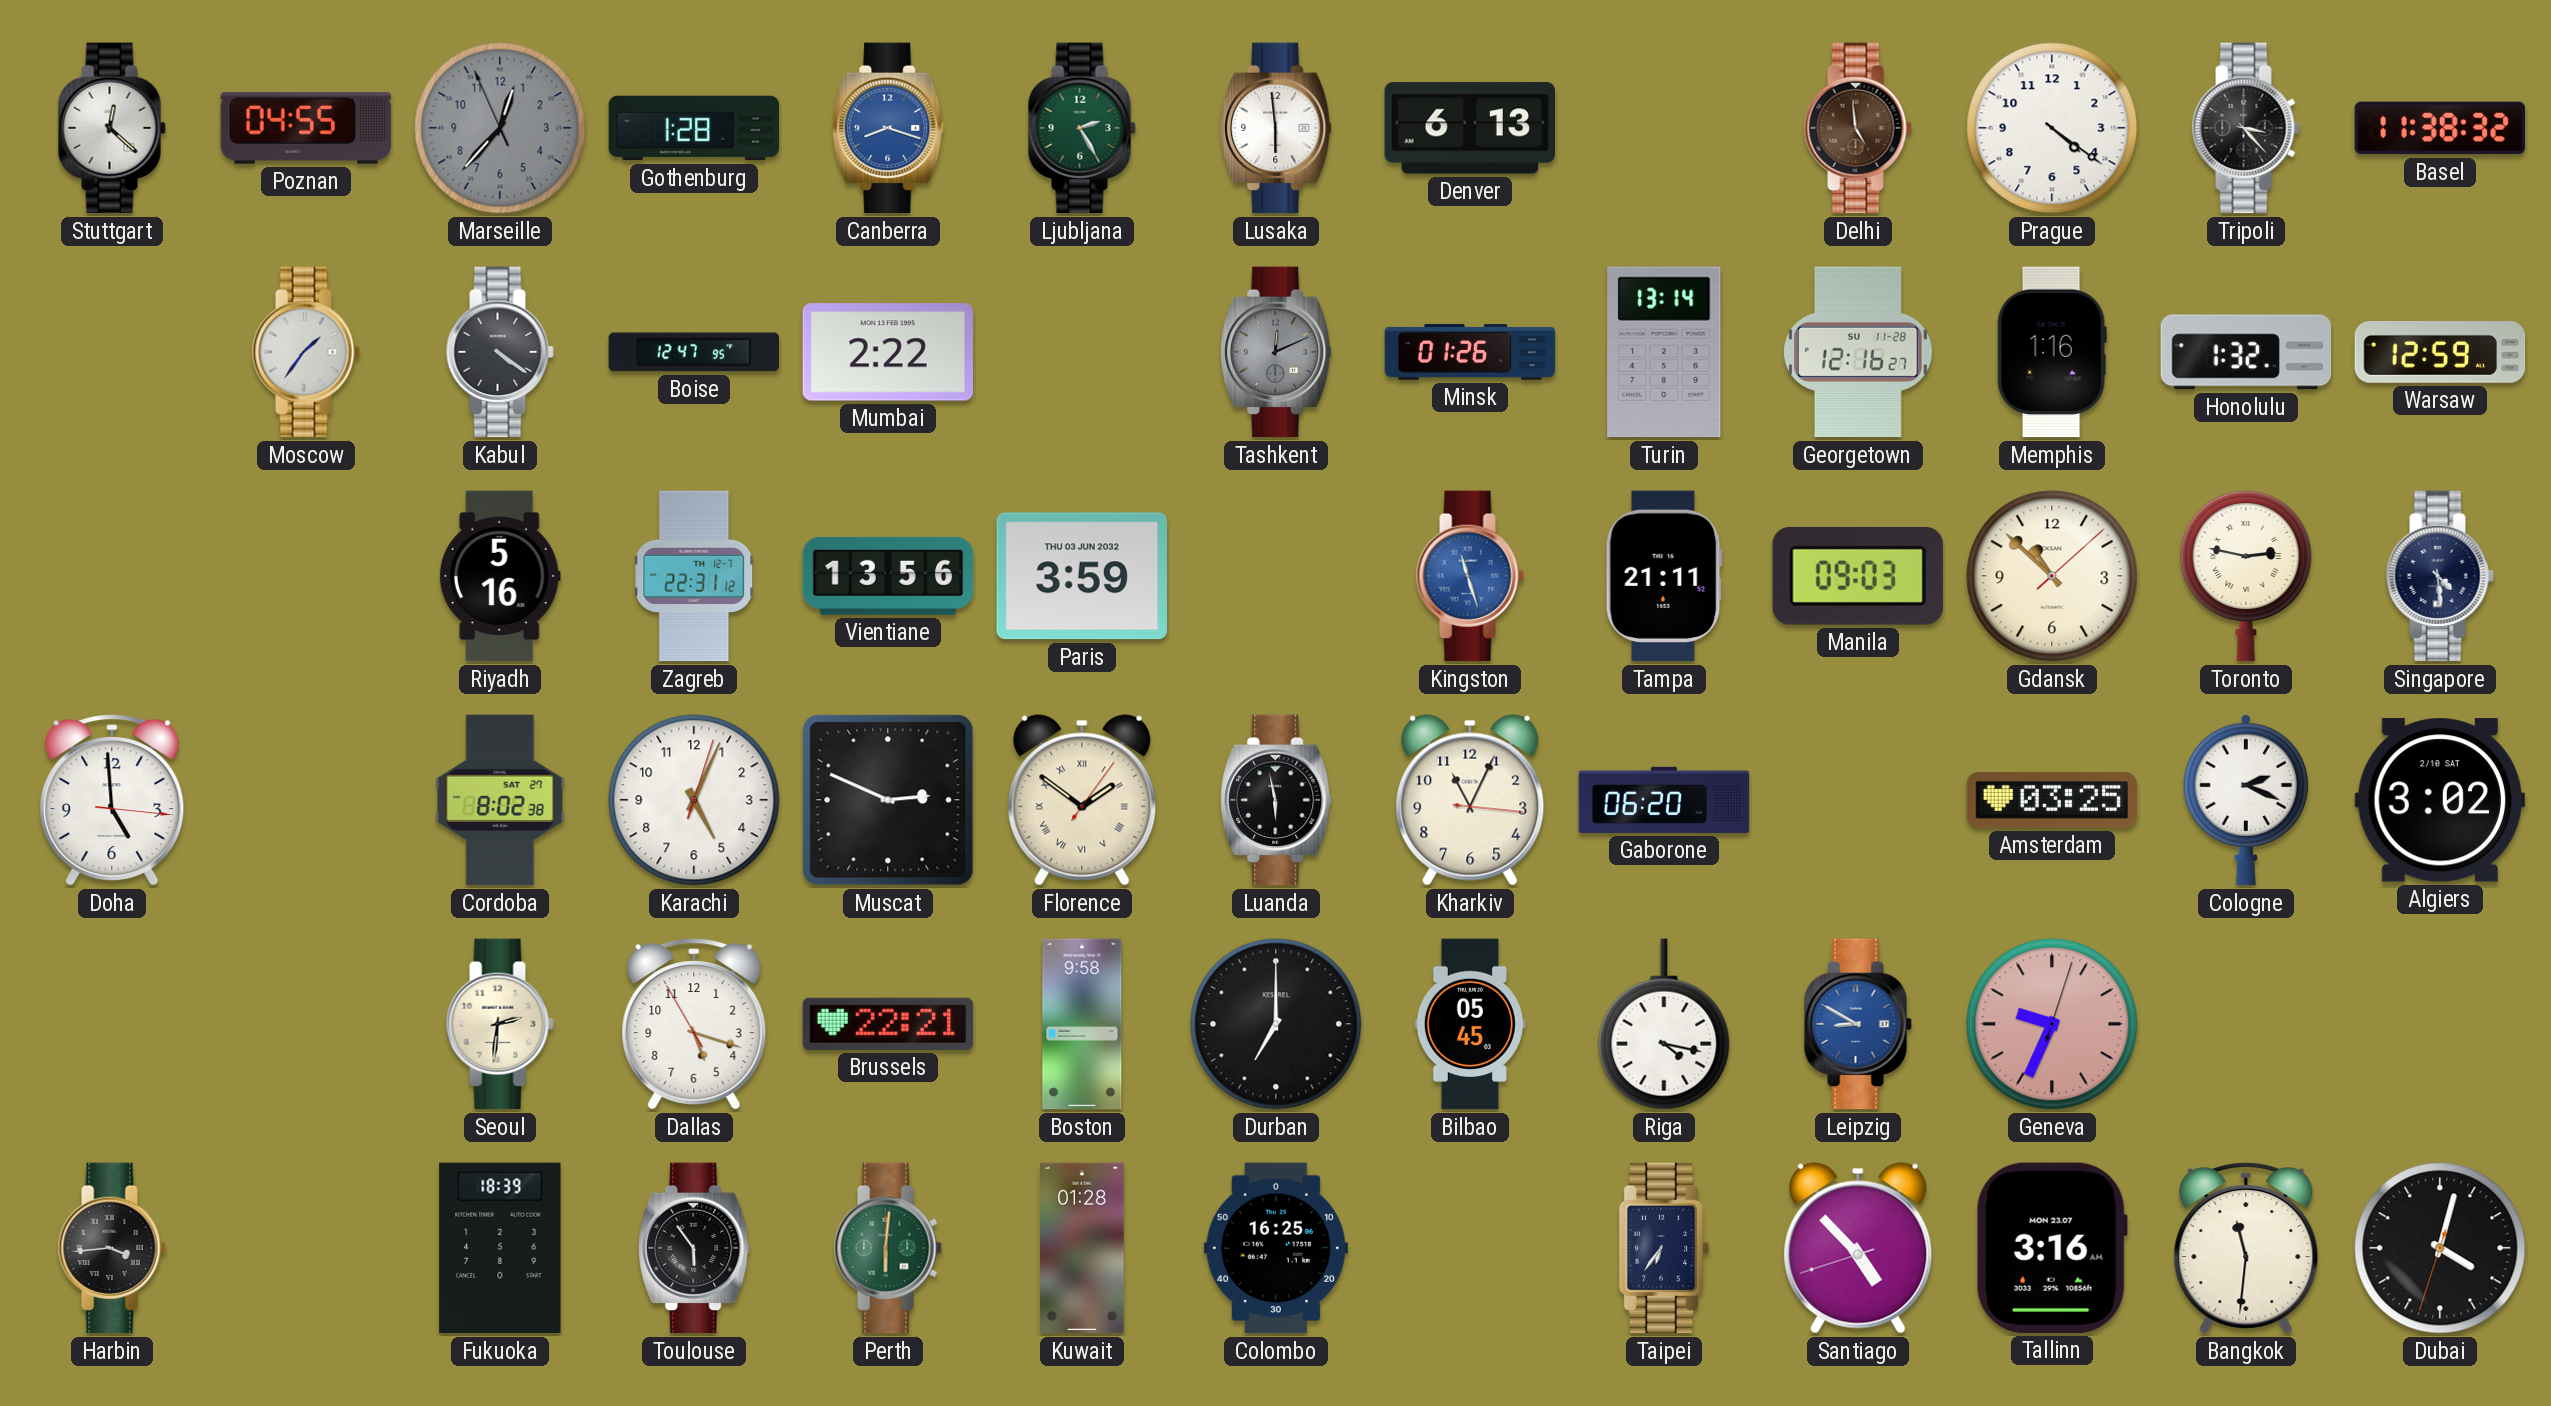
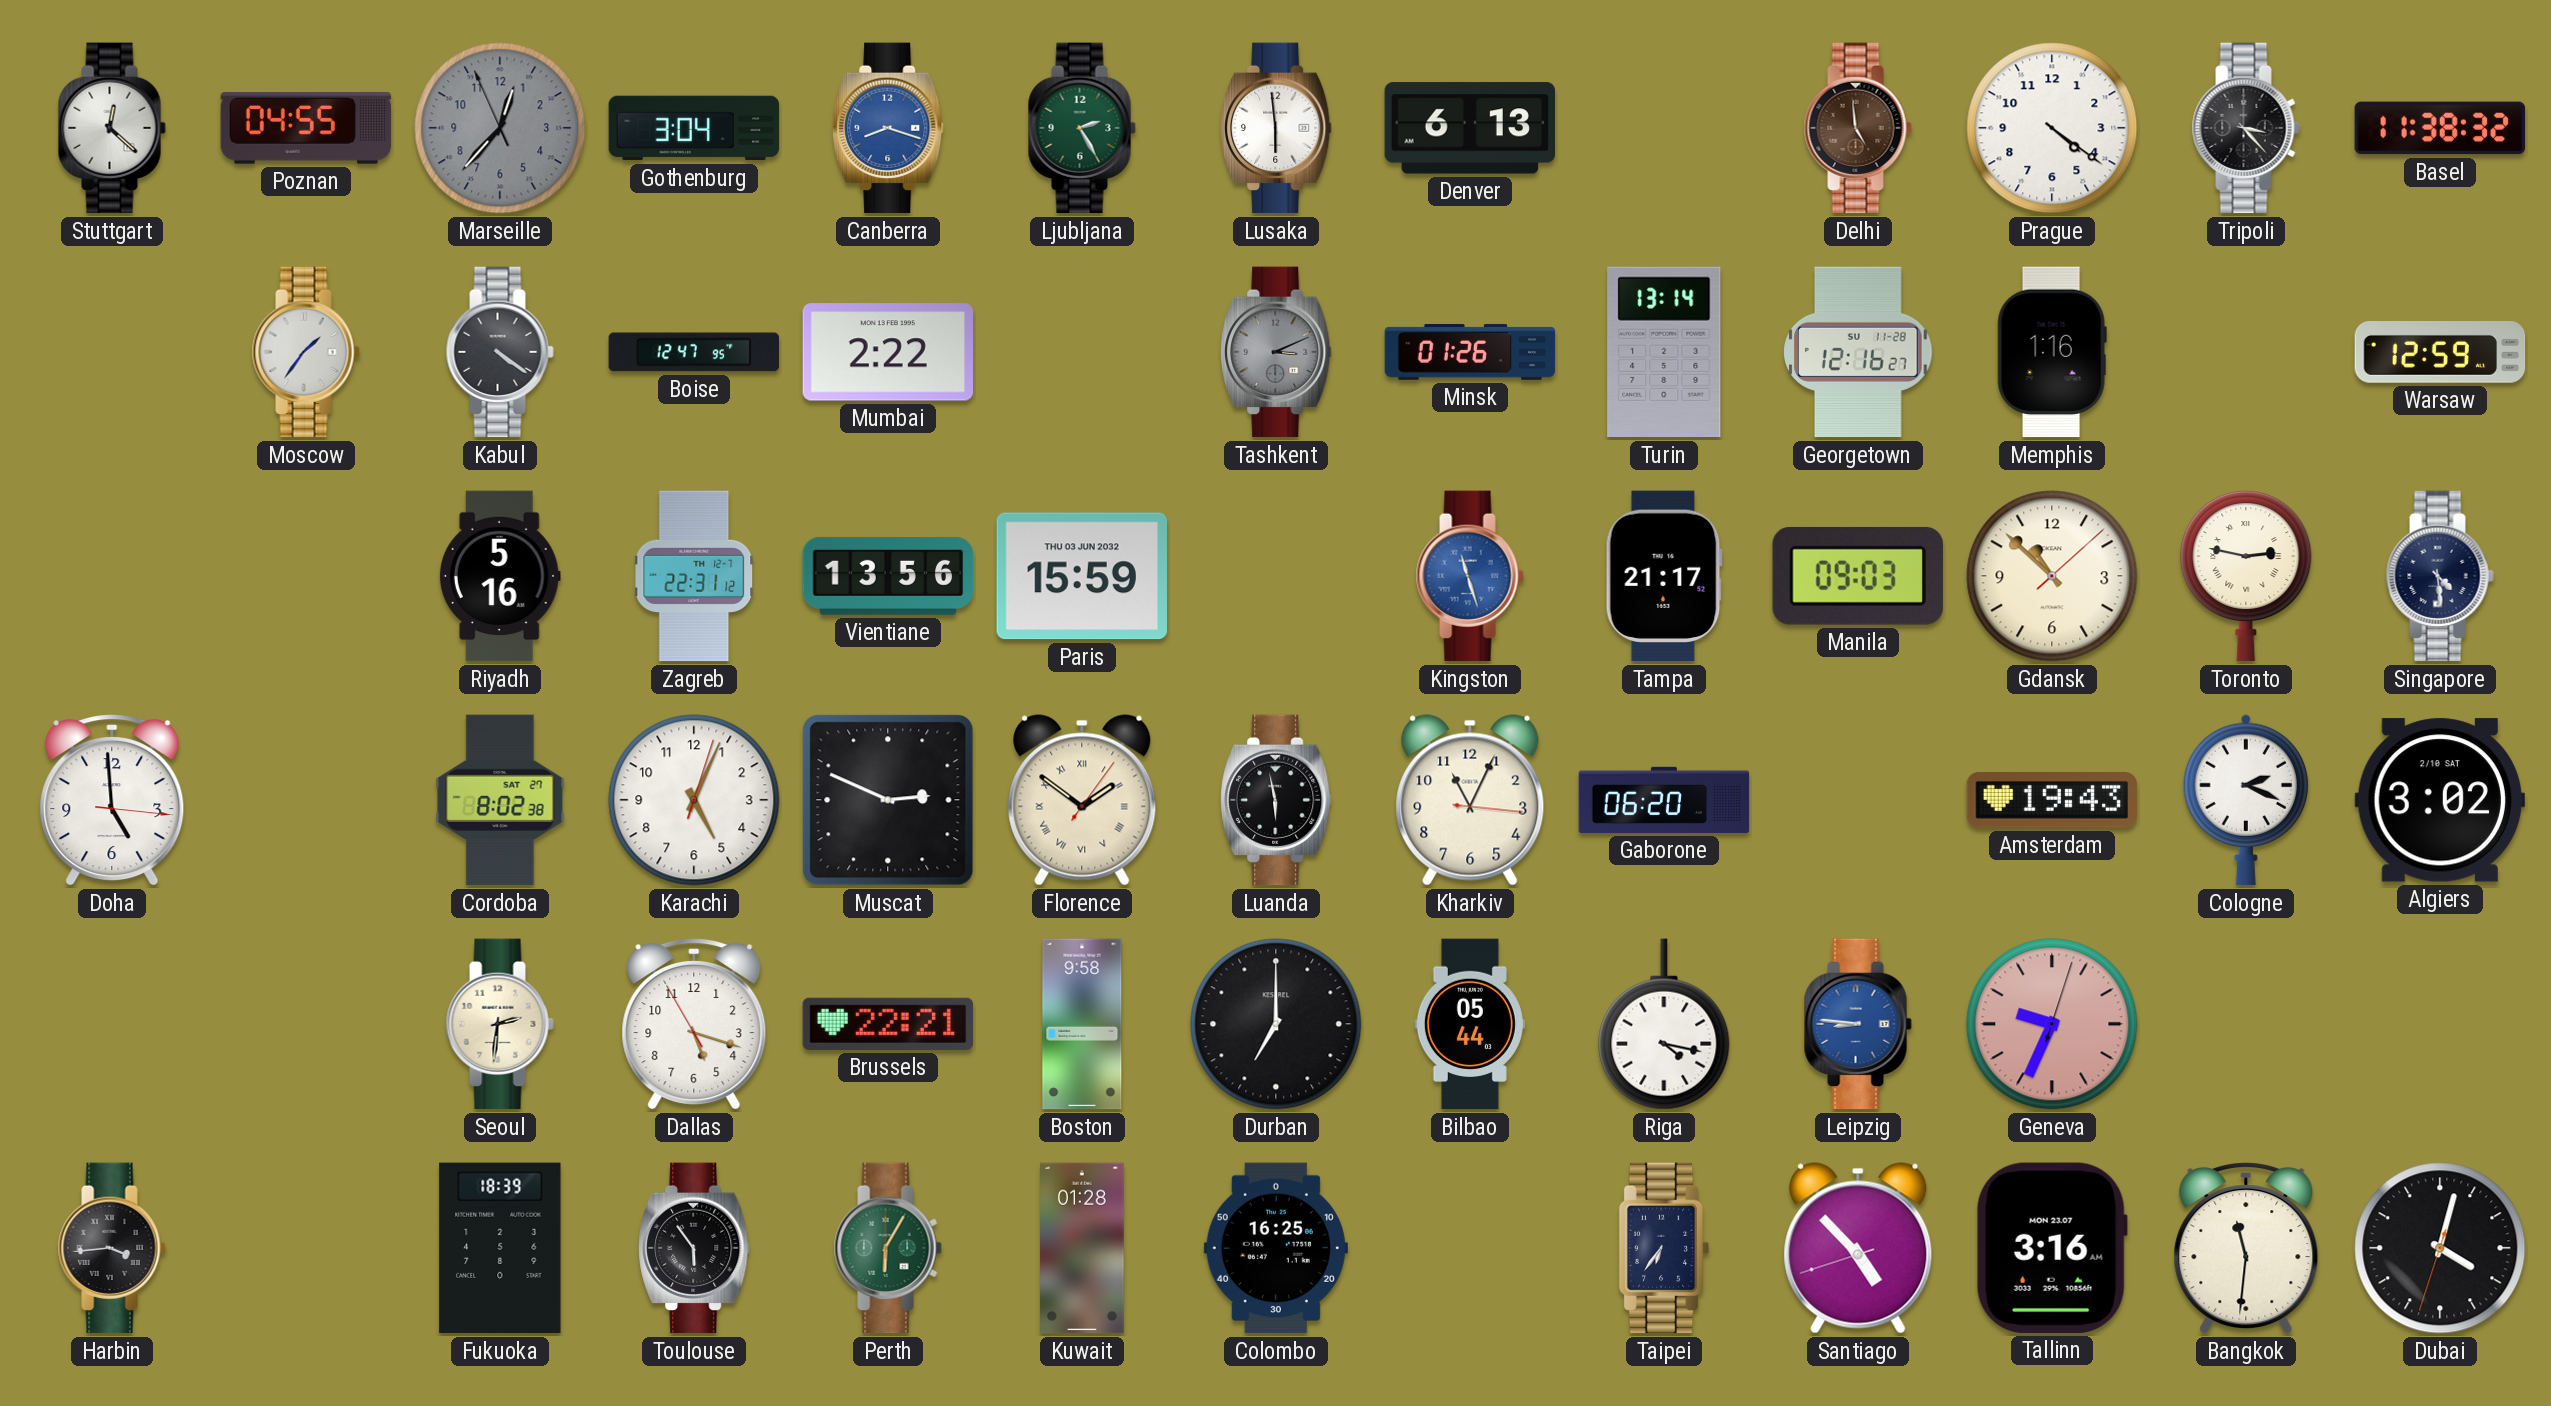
Gothenburg: 1:28 -> 3:04 (694, 128)
Tashkent: 12:11 -> 3:11 (1276, 352)
Honolulu: 1:32 -> none (2246, 352)
Paris: 3:59 -> 15:59 (1081, 576)
Tampa: 21:11 -> 21:17 (1664, 576)
Amsterdam: 03:25 -> 19:43 (2052, 800)
Bilbao: 05:45 -> 05:44 (1470, 1024)
Leipzig: 8:50 -> 8:46 (1858, 1024)
Perth: 6:01 -> 6:05 (888, 1248)
